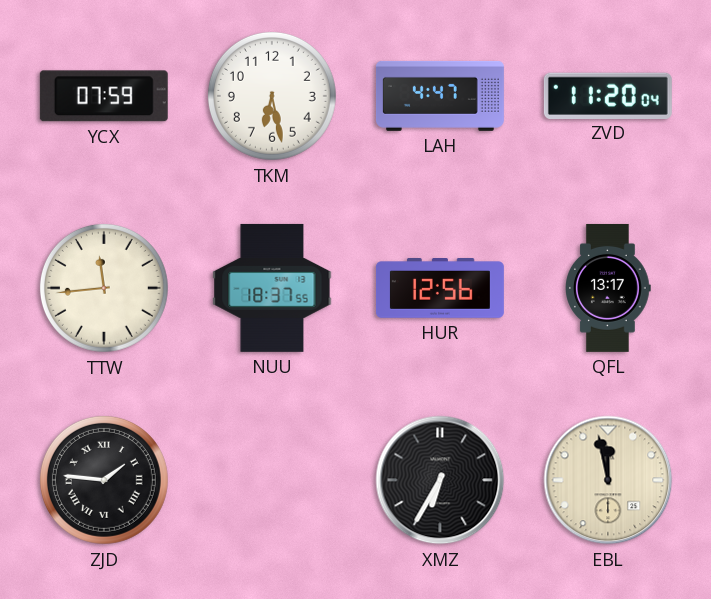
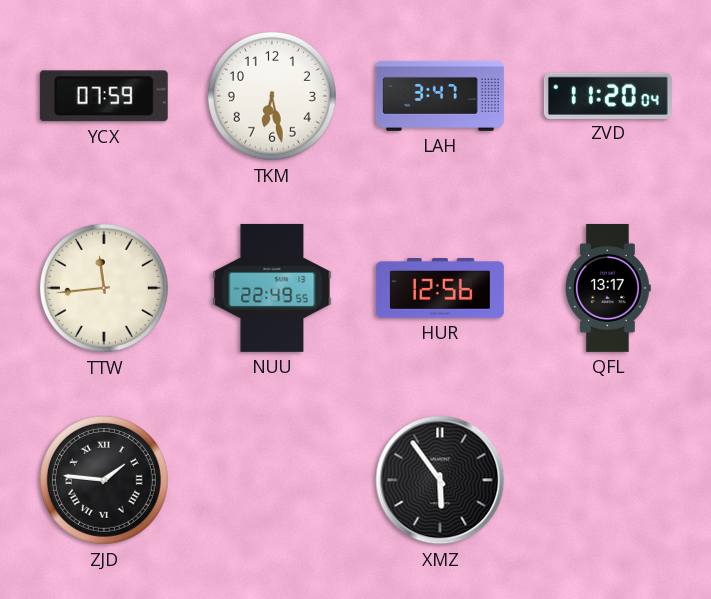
LAH: 4:47 -> 3:47 (440, 96)
NUU: 18:37 -> 22:49 (272, 288)
XMZ: 6:35 -> 5:54 (440, 480)
EBL: 11:58 -> none (608, 480)
